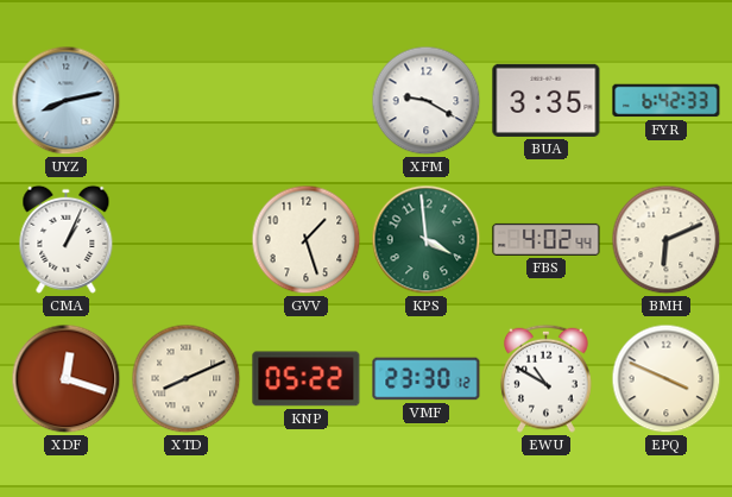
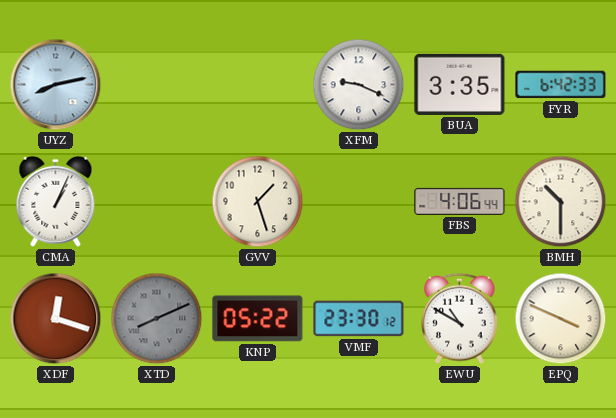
XFM: 9:20 -> 9:19 (359, 85)
KPS: 3:59 -> none (427, 240)
FBS: 4:02 -> 4:06 (460, 201)
BMH: 6:11 -> 10:30 (561, 202)
XTD dial: cream -> grey (157, 319)
